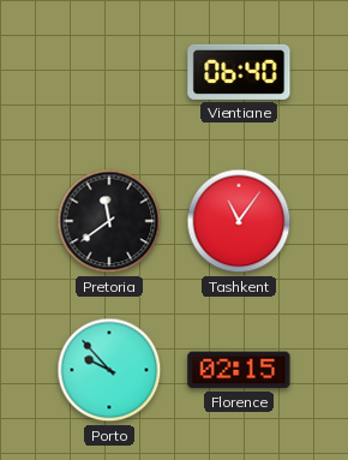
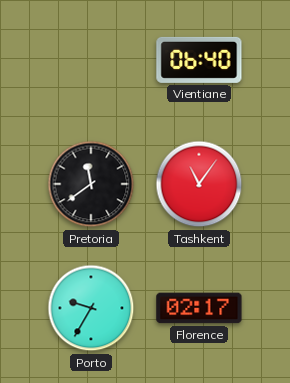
Porto: 9:53 -> 9:35 (91, 308)
Florence: 02:15 -> 02:17 (199, 308)
